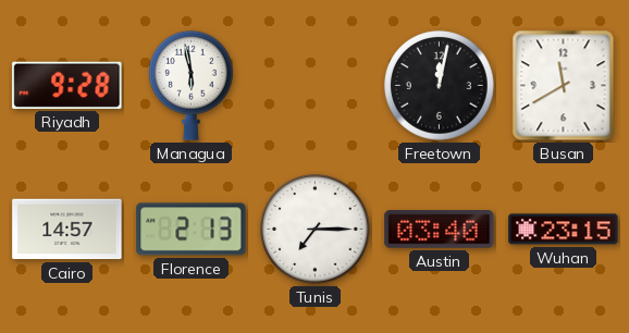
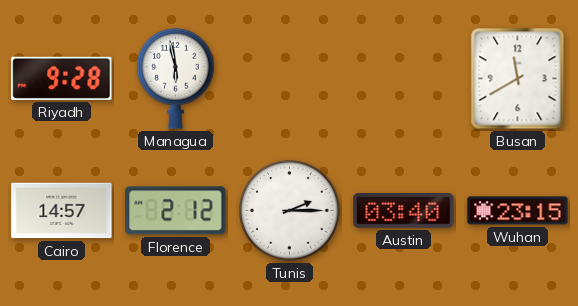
Freetown: 12:02 -> none (440, 86)
Florence: 2:13 -> 2:12 (176, 211)
Tunis: 7:15 -> 2:15 (290, 211)
